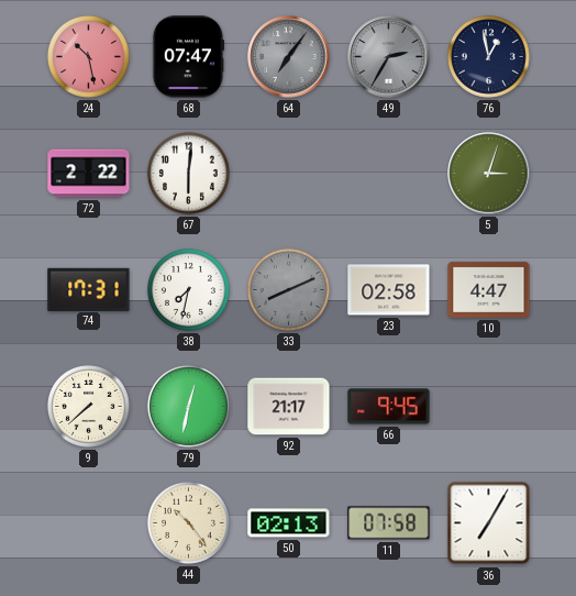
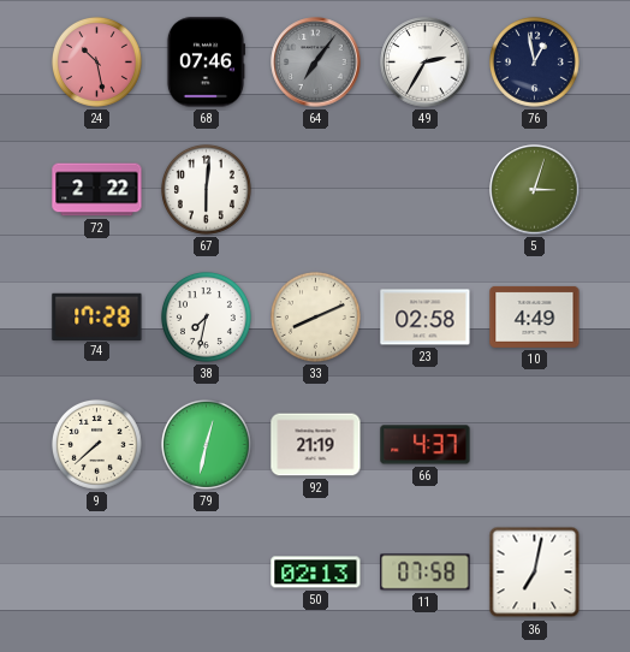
68: 07:47 -> 07:46 (204, 63)
49 dial: grey -> white (426, 63)
74: 17:31 -> 17:28 (97, 316)
33 dial: grey -> cream (315, 316)
10: 4:47 -> 4:49 (535, 316)
92: 21:17 -> 21:19 (316, 445)
66: 9:45 -> 4:37 (426, 445)
44: 10:24 -> none (188, 522)
36: 7:05 -> 7:02 (535, 573)
